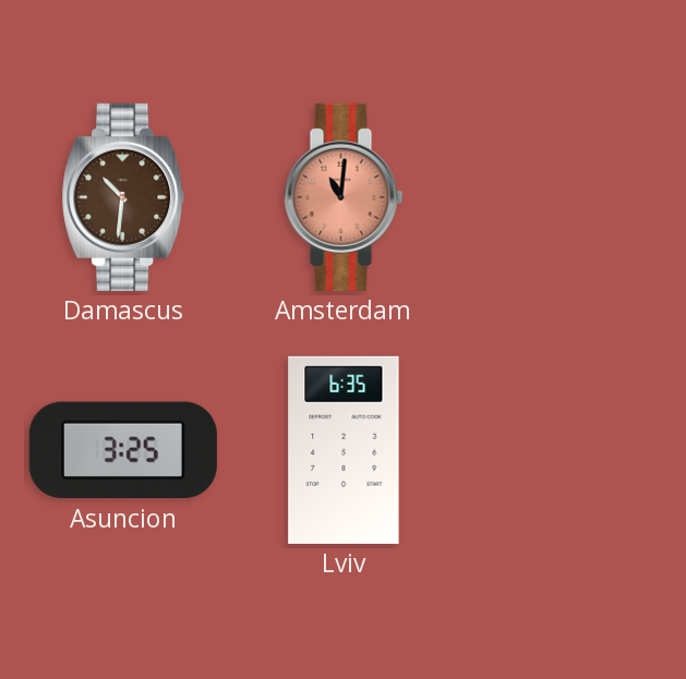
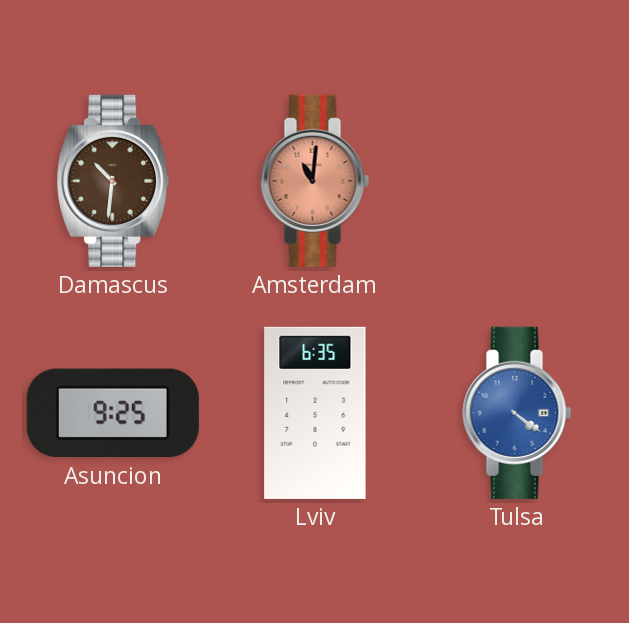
Asuncion: 3:25 -> 9:25 (113, 413)
Tulsa: none -> 4:21 (517, 413)
